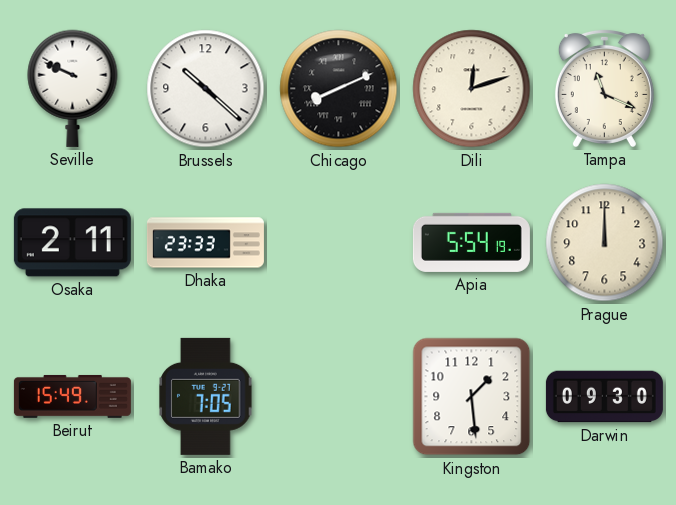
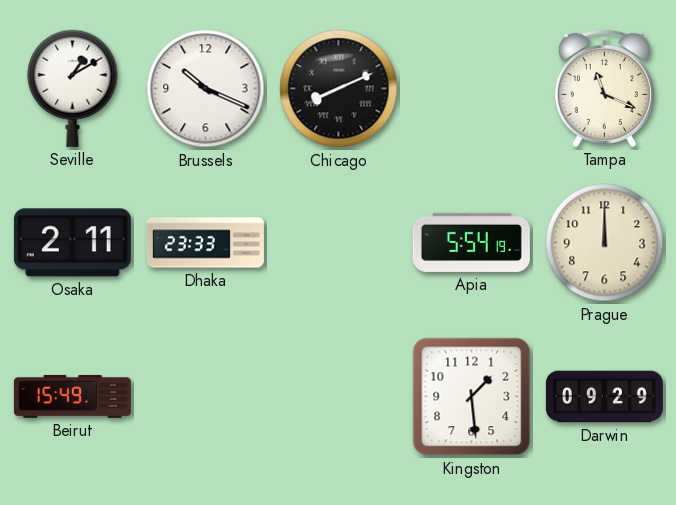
Seville: 9:49 -> 1:10 (73, 88)
Brussels: 10:22 -> 10:19 (206, 89)
Dili: 12:12 -> none (472, 89)
Bamako: 7:05 -> none (206, 396)
Darwin: 09:30 -> 09:29 (604, 397)
